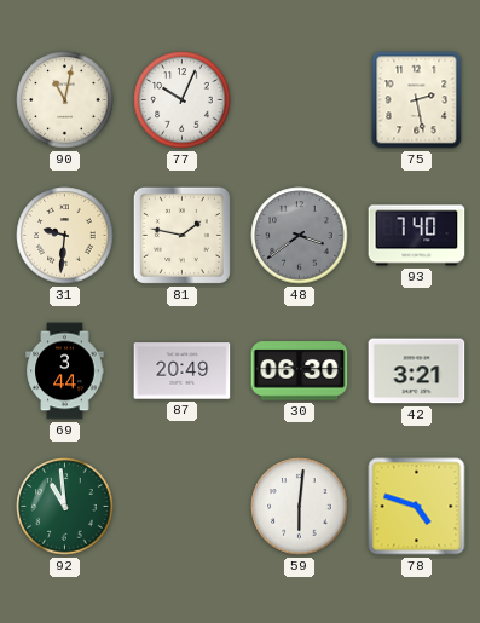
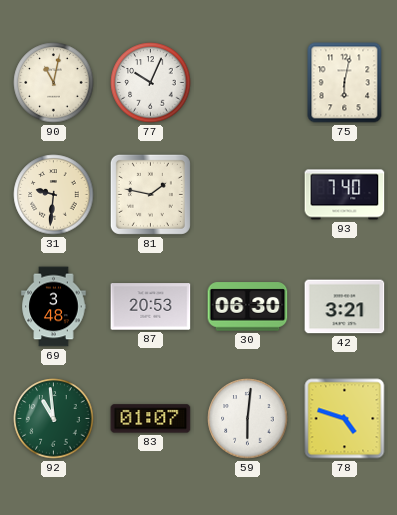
75: 2:28 -> 6:02 (345, 83)
48: 3:39 -> none (300, 236)
69: 3:44 -> 3:48 (54, 307)
87: 20:49 -> 20:53 (151, 307)
83: none -> 01:07 (151, 419)
